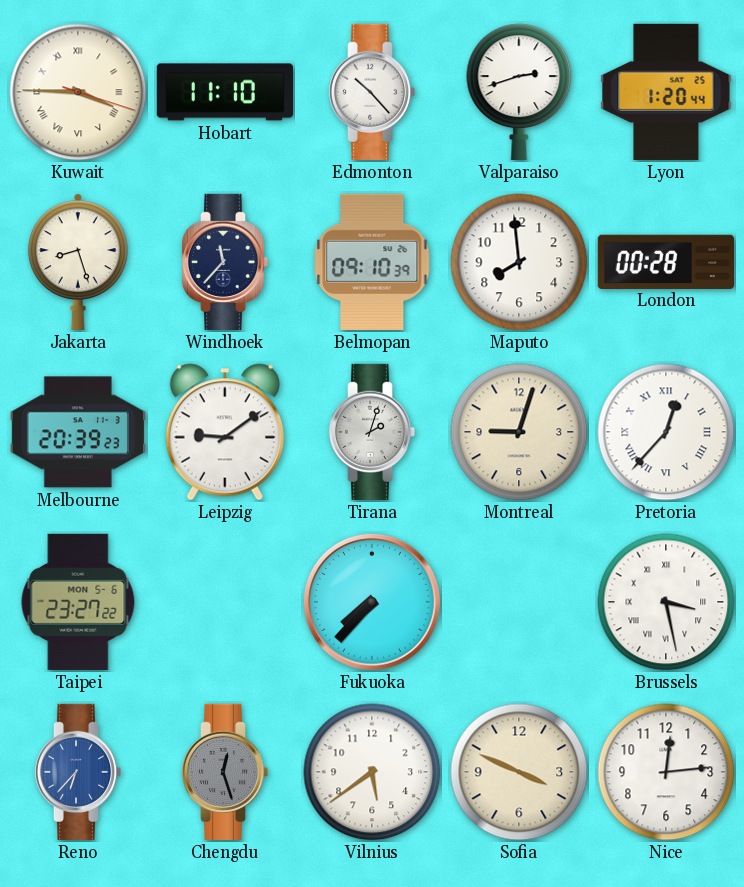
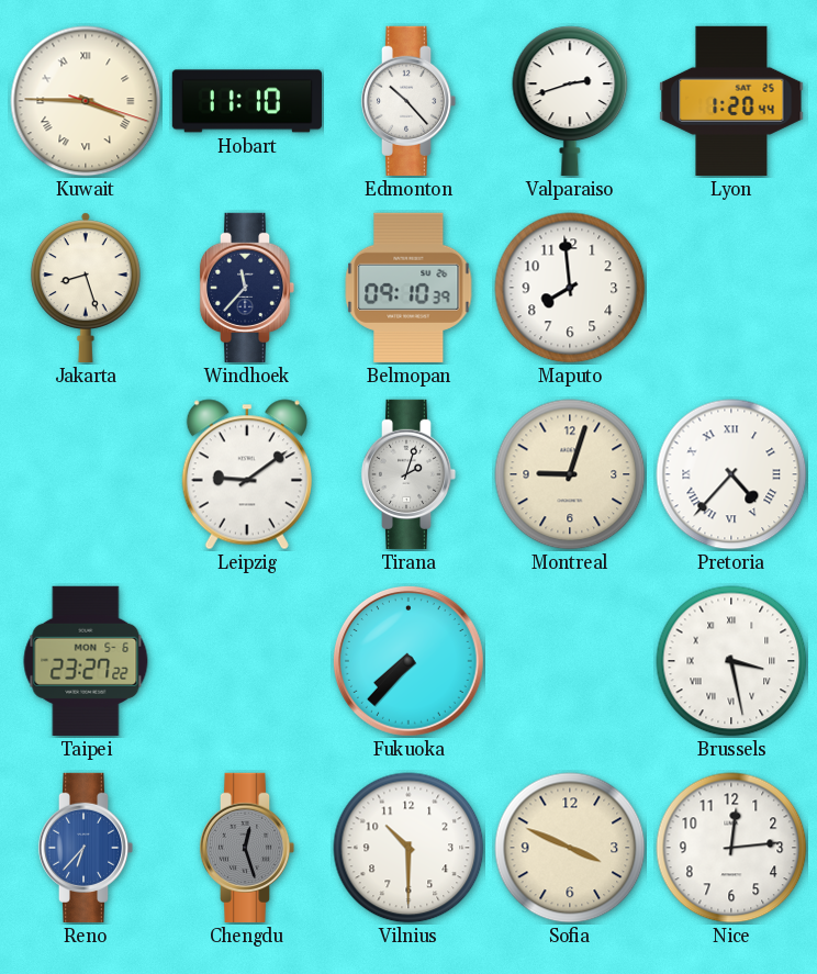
London: 00:28 -> none (666, 261)
Melbourne: 20:39 -> none (78, 432)
Pretoria: 12:37 -> 4:37 (731, 474)
Vilnius: 5:39 -> 10:30 (408, 848)
